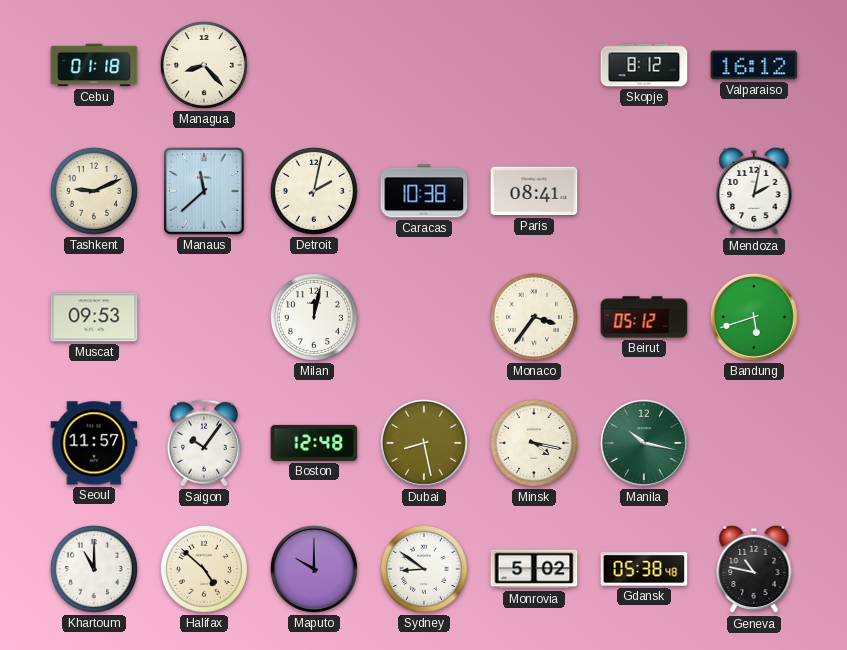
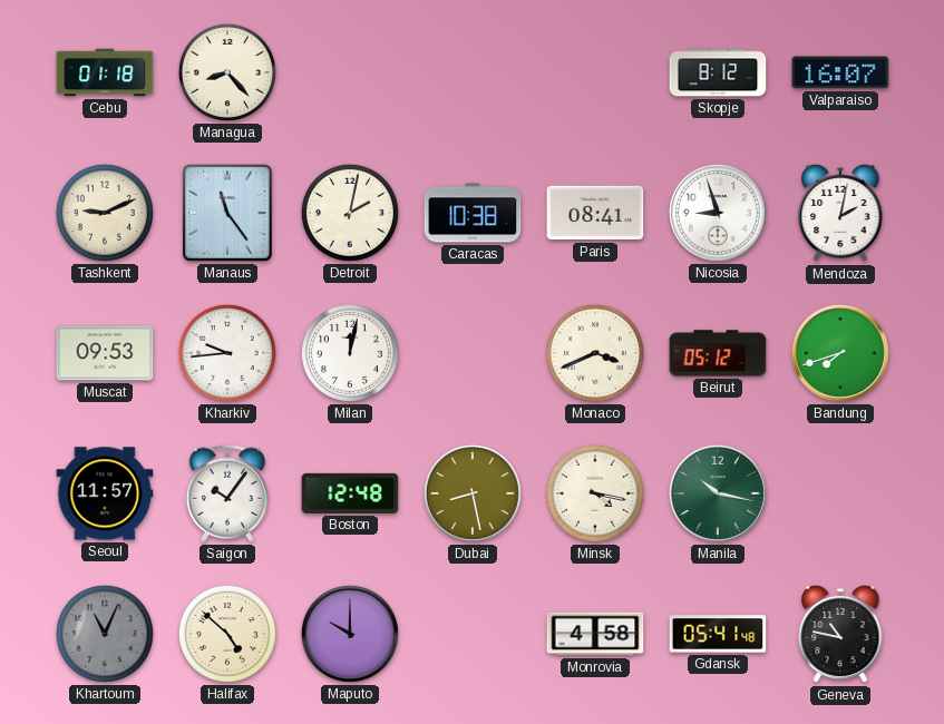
Valparaiso: 16:12 -> 16:07 (840, 72)
Manaus: 11:38 -> 11:24 (228, 214)
Nicosia: none -> 8:57 (718, 213)
Kharkiv: none -> 9:44 (227, 353)
Monaco: 3:36 -> 3:41 (595, 353)
Bandung: 5:42 -> 7:42 (840, 353)
Khartoum: 11:00 -> 11:04 (105, 634)
Khartoum dial: white -> grey (105, 634)
Sydney: 8:51 -> none (424, 569)
Monrovia: 5:02 -> 4:58 (595, 634)
Gdansk: 05:38 -> 05:41 (718, 634)
